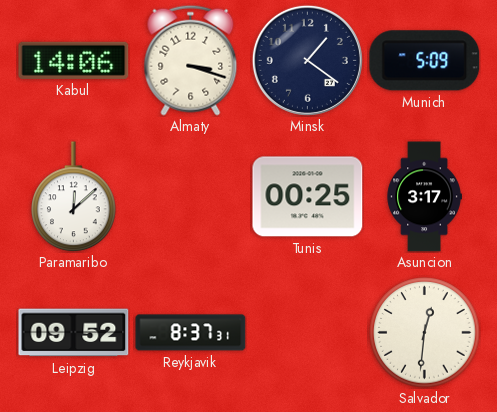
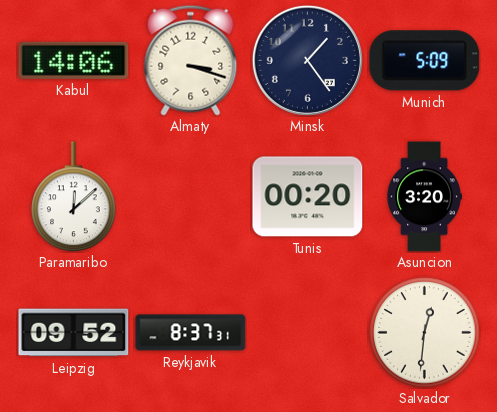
Minsk: 1:21 -> 1:24 (307, 60)
Tunis: 00:25 -> 00:20 (308, 197)
Asuncion: 3:17 -> 3:20 (424, 197)
